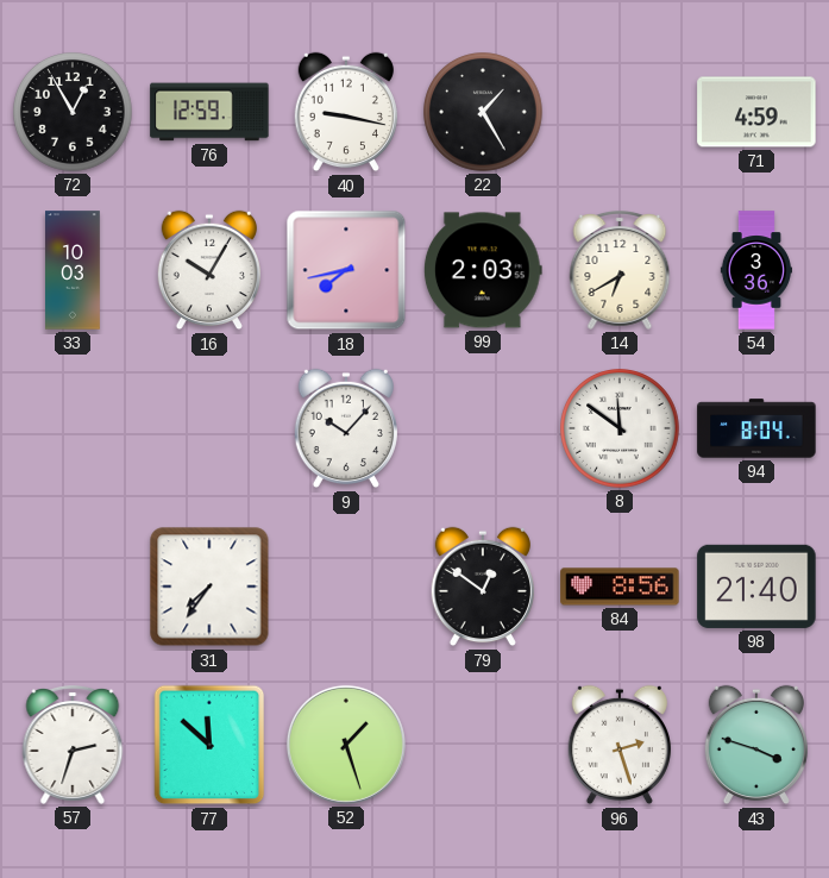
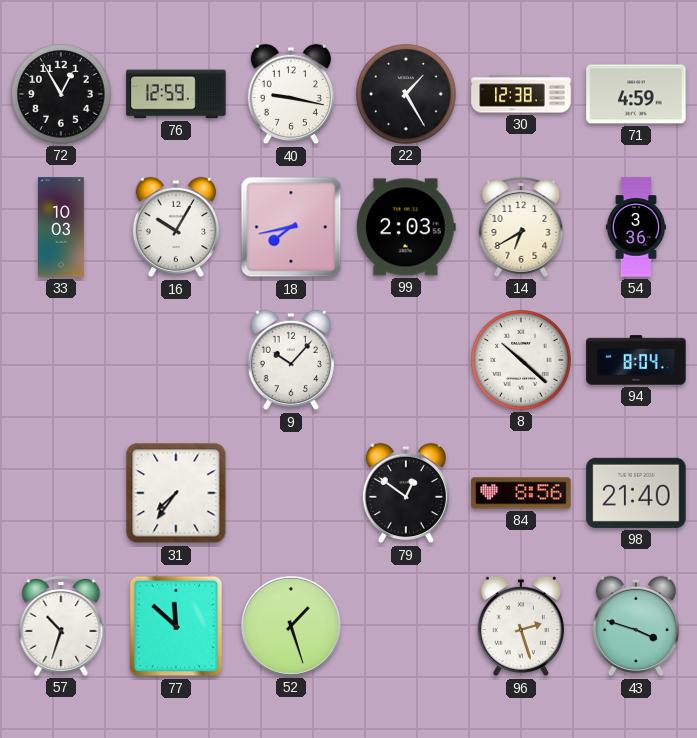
30: none -> 12:38 (521, 94)
8: 11:51 -> 10:22 (521, 360)
57: 2:33 -> 10:33 (61, 627)
